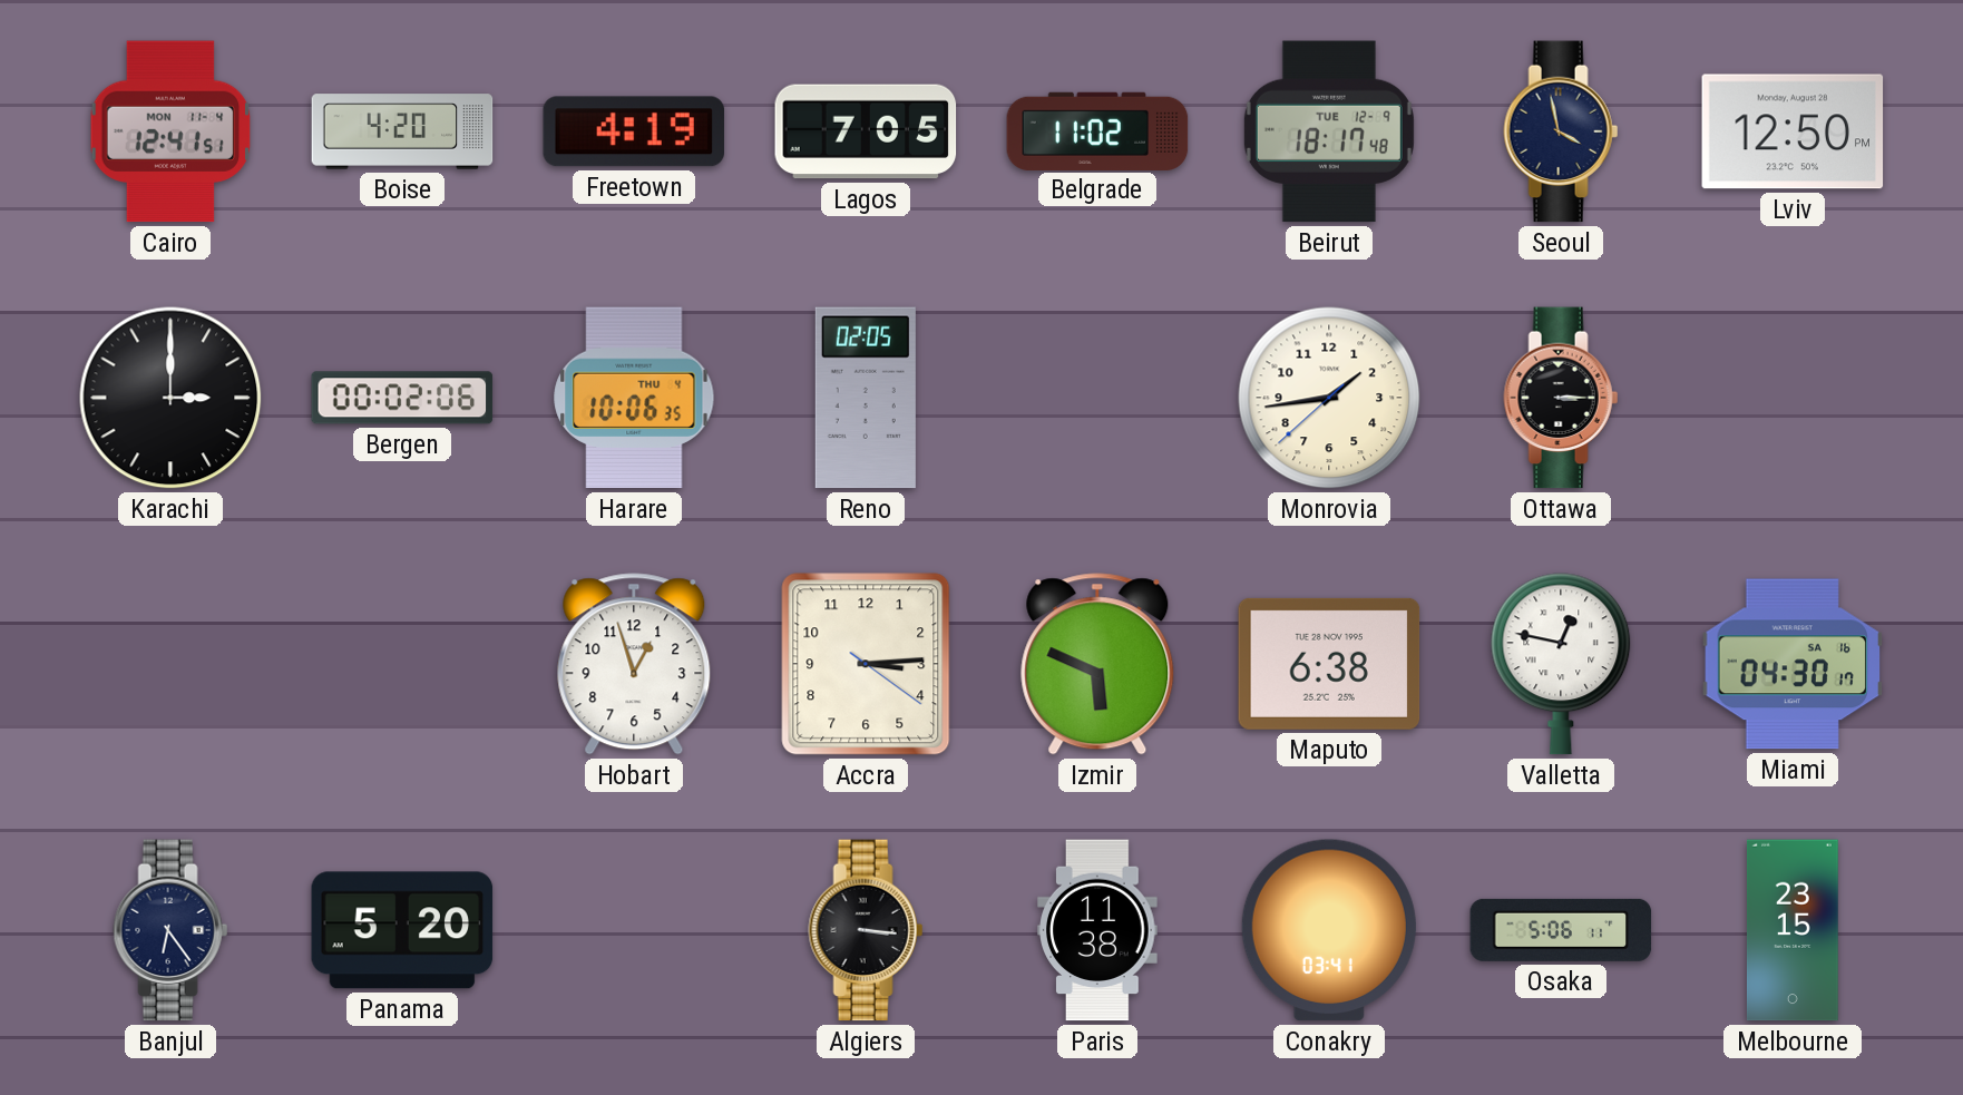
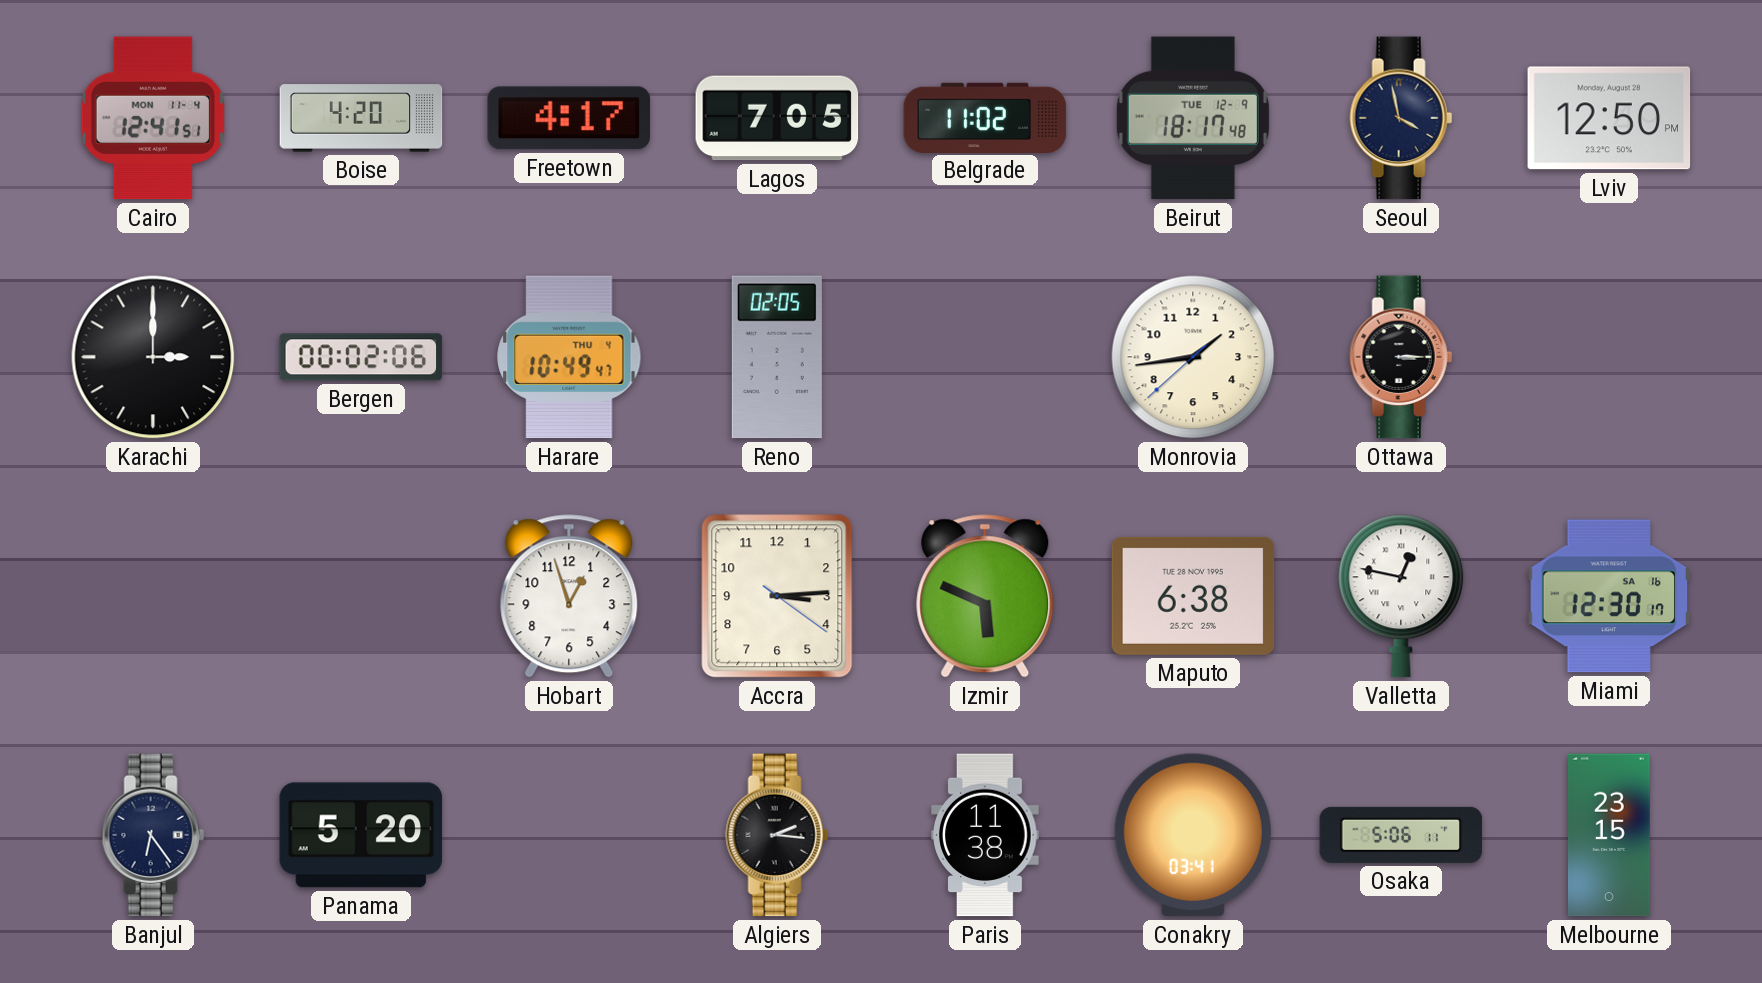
Freetown: 4:19 -> 4:17 (569, 118)
Harare: 10:06 -> 10:49 (569, 357)
Miami: 04:30 -> 12:30 (1609, 596)
Algiers: 3:16 -> 2:16 (777, 835)
